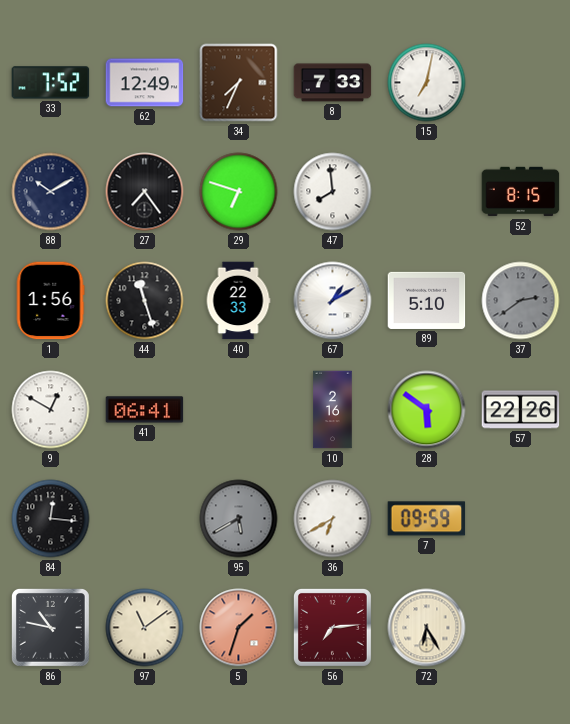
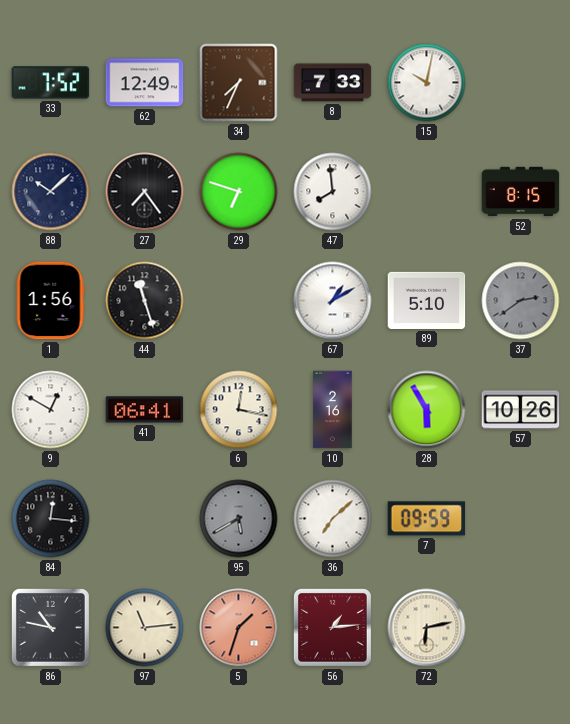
15: 7:02 -> 10:02 (427, 83)
88: 10:10 -> 10:08 (51, 192)
40: 22:33 -> none (238, 301)
6: none -> 12:17 (239, 410)
28: 5:51 -> 5:55 (427, 410)
57: 22:26 -> 10:26 (521, 410)
36: 6:40 -> 7:08 (333, 519)
97: 11:09 -> 11:14 (145, 628)
56: 7:14 -> 1:14 (332, 627)
72: 6:25 -> 6:13 (427, 628)
